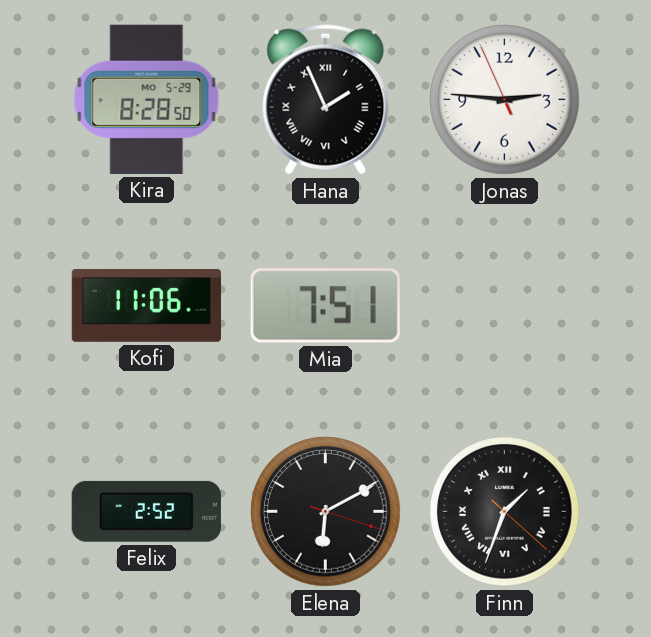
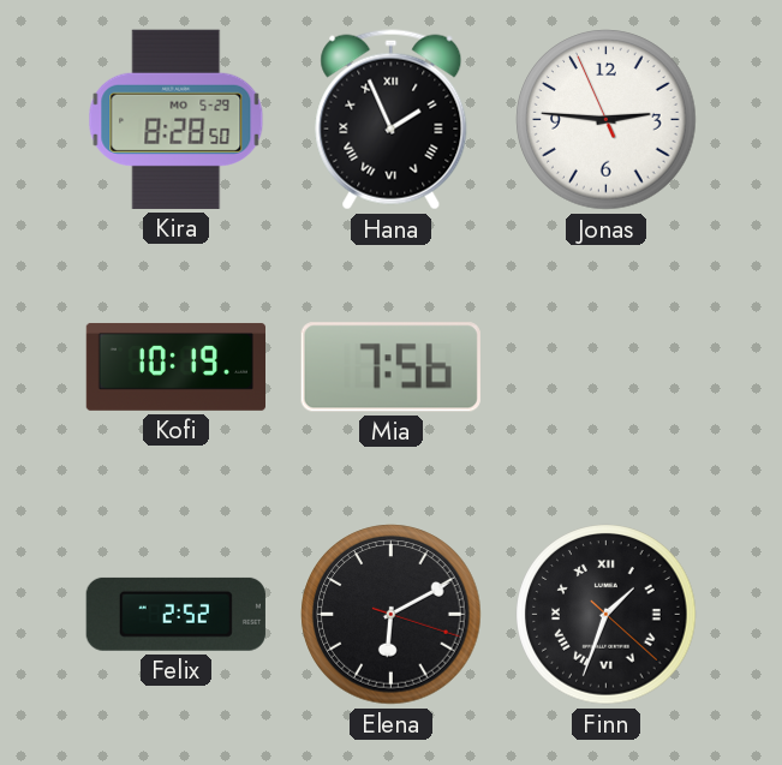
Kofi: 11:06 -> 10:19 (175, 367)
Mia: 7:51 -> 7:56 (390, 367)
